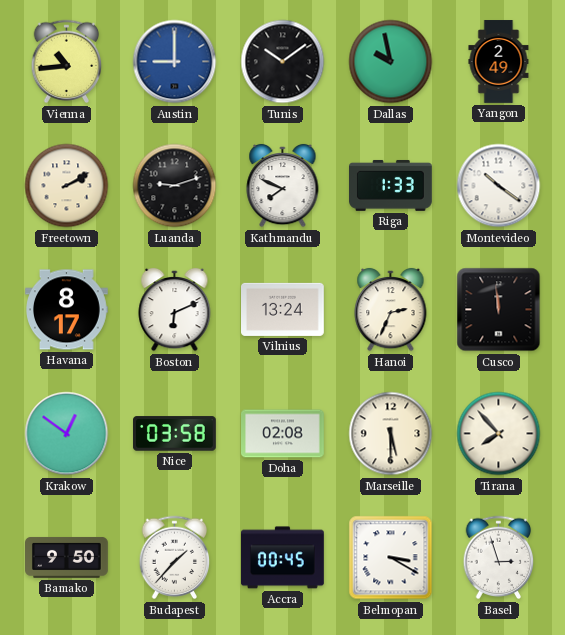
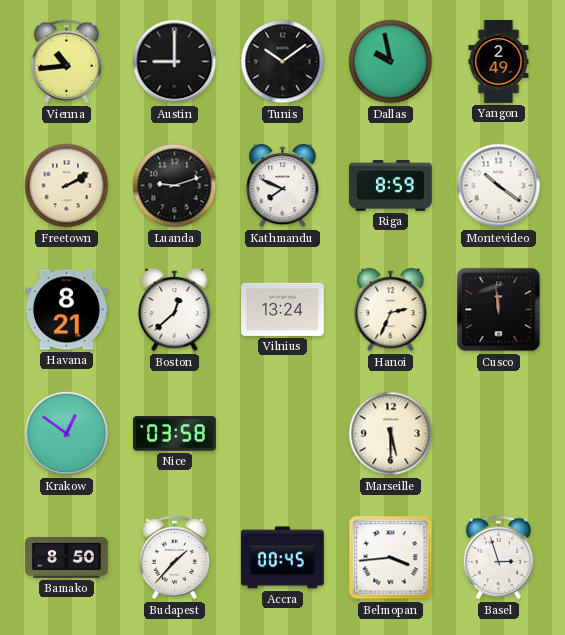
Austin dial: blue -> black (175, 62)
Riga: 1:33 -> 8:59 (391, 185)
Havana: 8:17 -> 8:21 (67, 310)
Boston: 6:11 -> 12:38 (175, 310)
Doha: 02:08 -> none (283, 434)
Tirana: 7:53 -> none (499, 434)
Bamako: 9:50 -> 8:50 (67, 557)
Belmopan: 3:20 -> 3:44 (391, 558)
